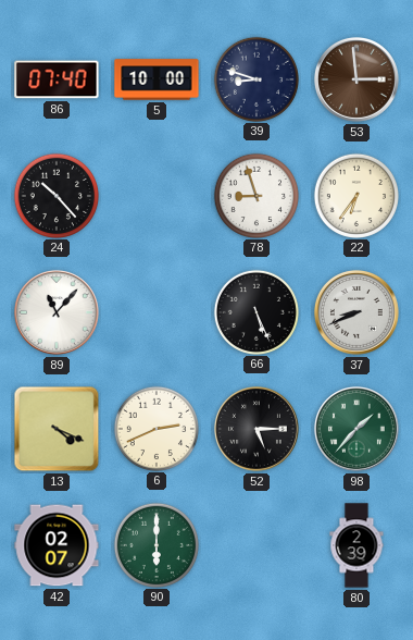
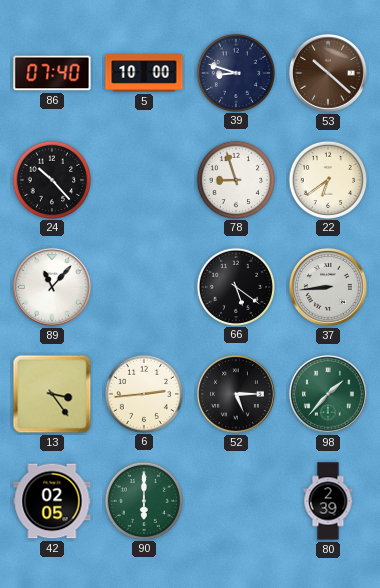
53: 2:59 -> 10:22 (328, 73)
22: 6:36 -> 6:39 (327, 179)
66: 5:26 -> 5:21 (235, 286)
37: 8:41 -> 8:44 (328, 287)
13: 4:19 -> 3:24 (52, 394)
6: 2:41 -> 2:44 (143, 393)
42: 02:07 -> 02:05 (52, 501)
